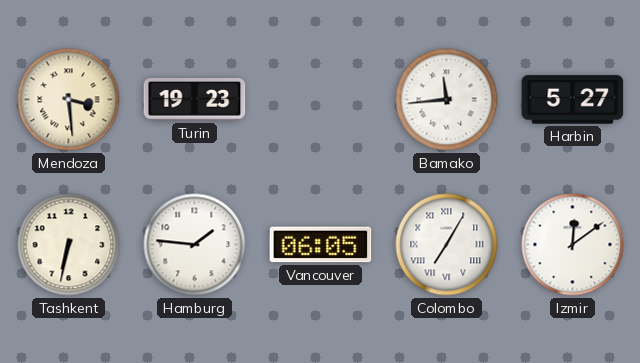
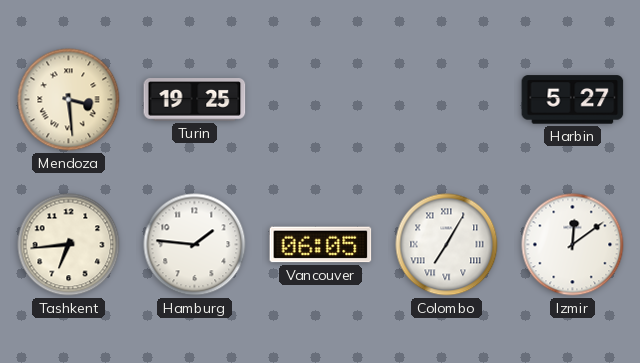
Turin: 19:23 -> 19:25 (195, 100)
Bamako: 11:44 -> none (447, 100)
Tashkent: 6:32 -> 6:44 (69, 245)
